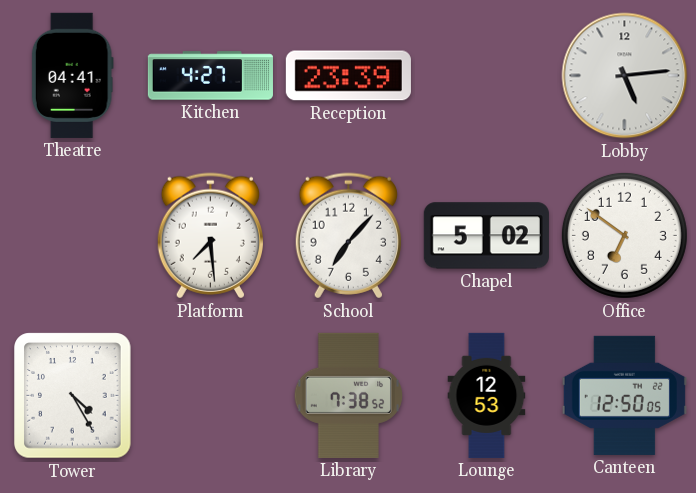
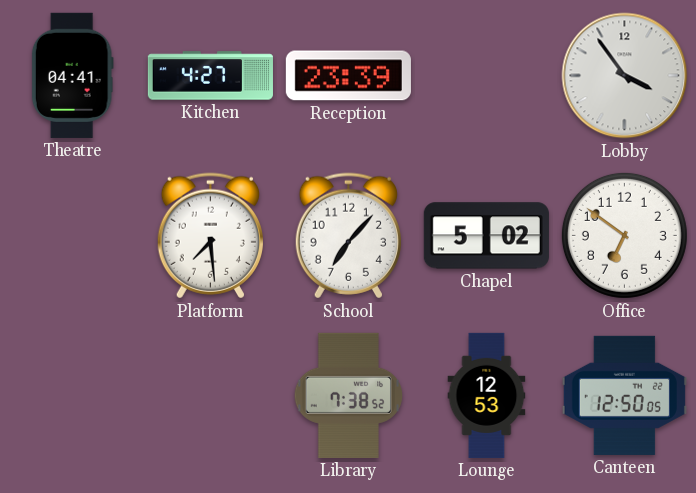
Lobby: 5:14 -> 3:54 (625, 76)
Tower: 4:25 -> none (73, 396)
